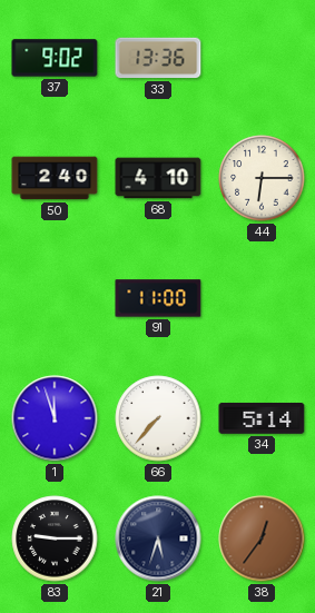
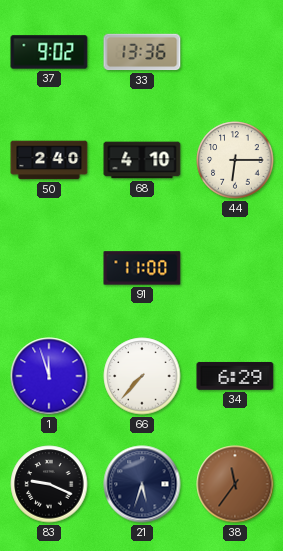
34: 5:14 -> 6:29 (235, 376)
83: 9:15 -> 9:19 (49, 484)
38: 12:36 -> 11:36 (235, 484)
